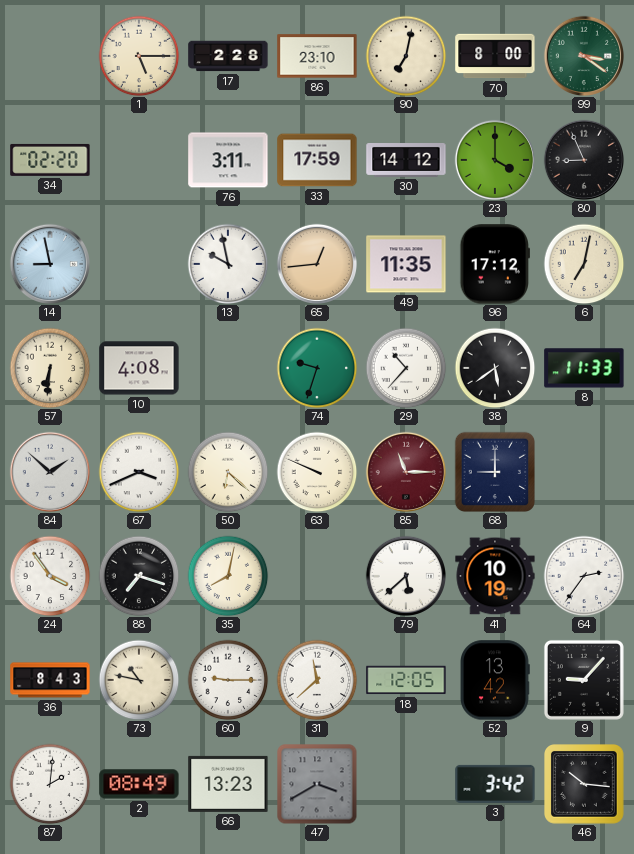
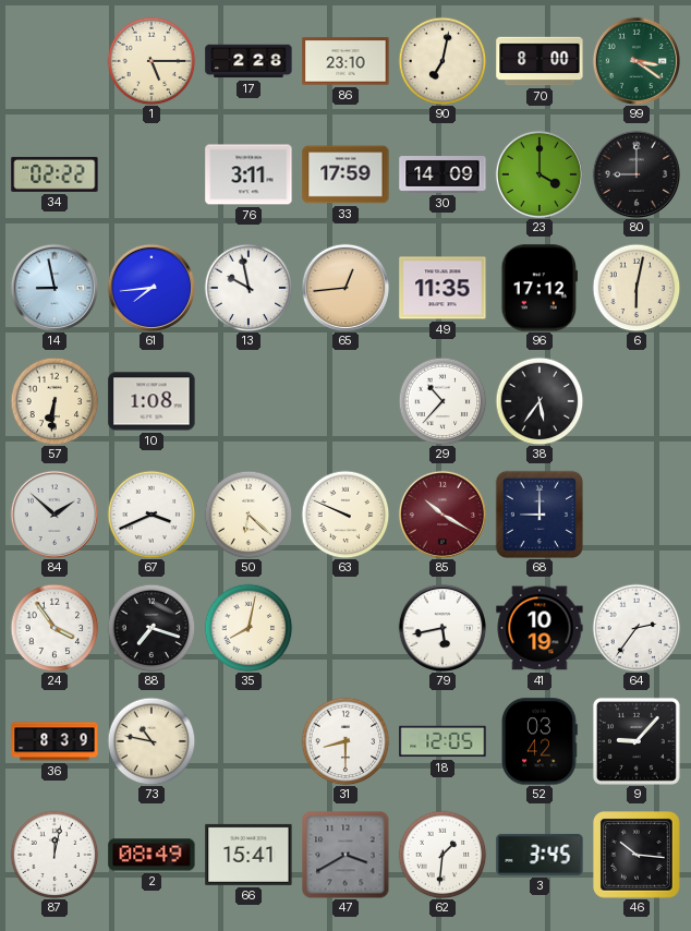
34: 02:20 -> 02:22 (54, 174)
30: 14:12 -> 14:09 (443, 176)
80: 8:56 -> 9:00 (635, 173)
61: none -> 7:44 (150, 287)
6: 7:02 -> 6:02 (637, 288)
10: 4:08 -> 1:08 (151, 401)
74: 9:33 -> none (317, 368)
38: 5:39 -> 5:36 (540, 401)
8: 11:33 -> none (584, 368)
85: 11:15 -> 10:20 (441, 513)
79: 5:38 -> 5:43 (441, 627)
36: 8:43 -> 8:39 (54, 741)
60: 9:15 -> none (228, 680)
31: 11:38 -> 8:30 (346, 741)
52: 13:42 -> 03:42 (540, 741)
87: 2:01 -> 12:02 (54, 855)
66: 13:23 -> 15:41 (248, 855)
62: none -> 1:31 (443, 855)
3: 3:42 -> 3:45 (540, 855)
